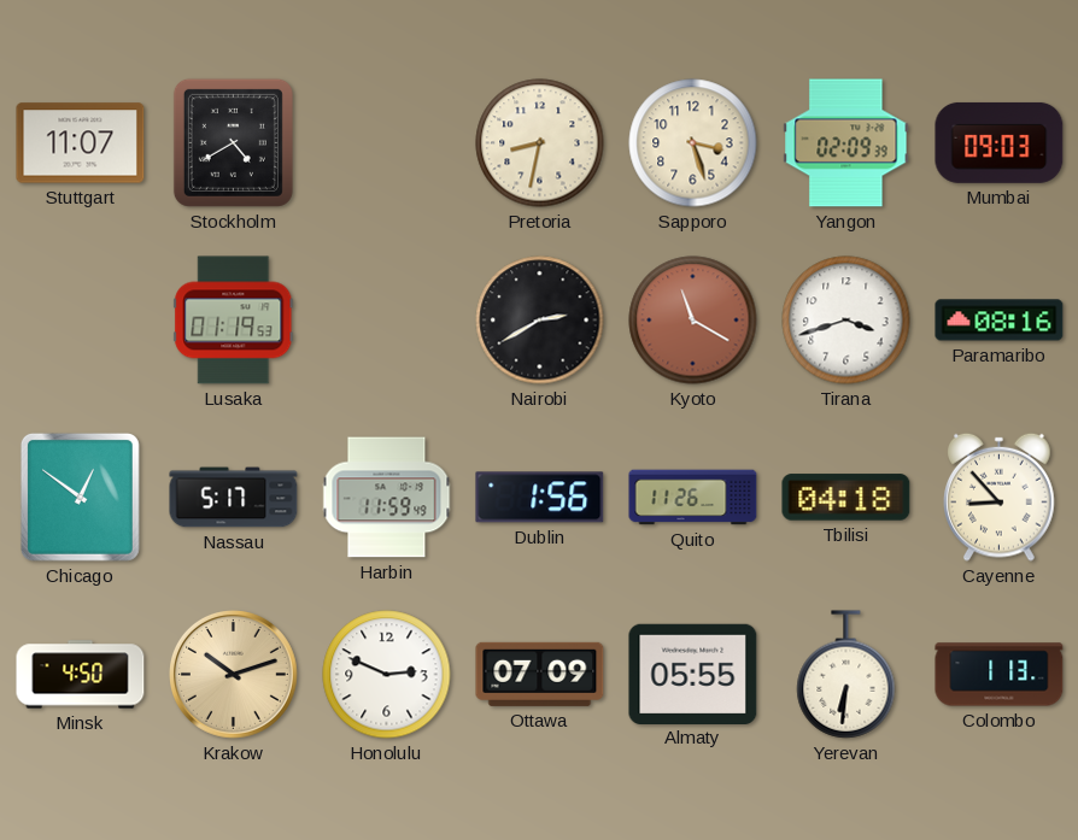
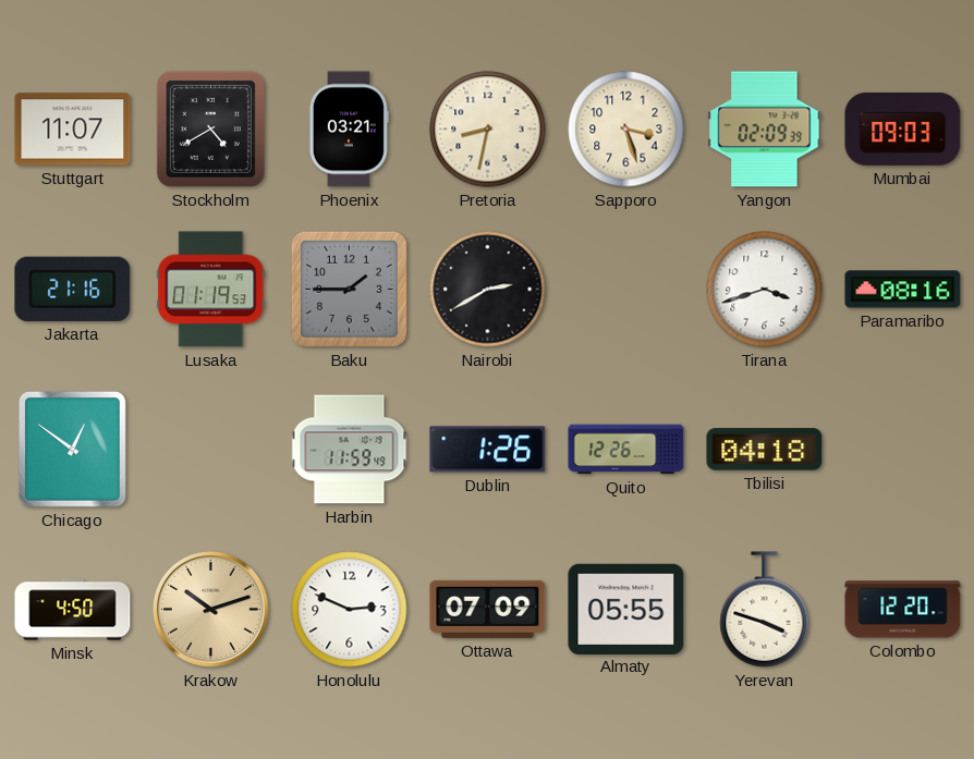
Phoenix: none -> 03:21 (349, 130)
Jakarta: none -> 21:16 (73, 289)
Baku: none -> 1:45 (349, 289)
Kyoto: 11:20 -> none (693, 321)
Nassau: 5:17 -> none (234, 498)
Dublin: 1:56 -> 1:26 (488, 450)
Quito: 11:26 -> 12:26 (626, 450)
Cayenne: 8:53 -> none (1000, 497)
Yerevan: 6:31 -> 3:48 (765, 610)
Colombo: 1:13 -> 12:20 (903, 610)
